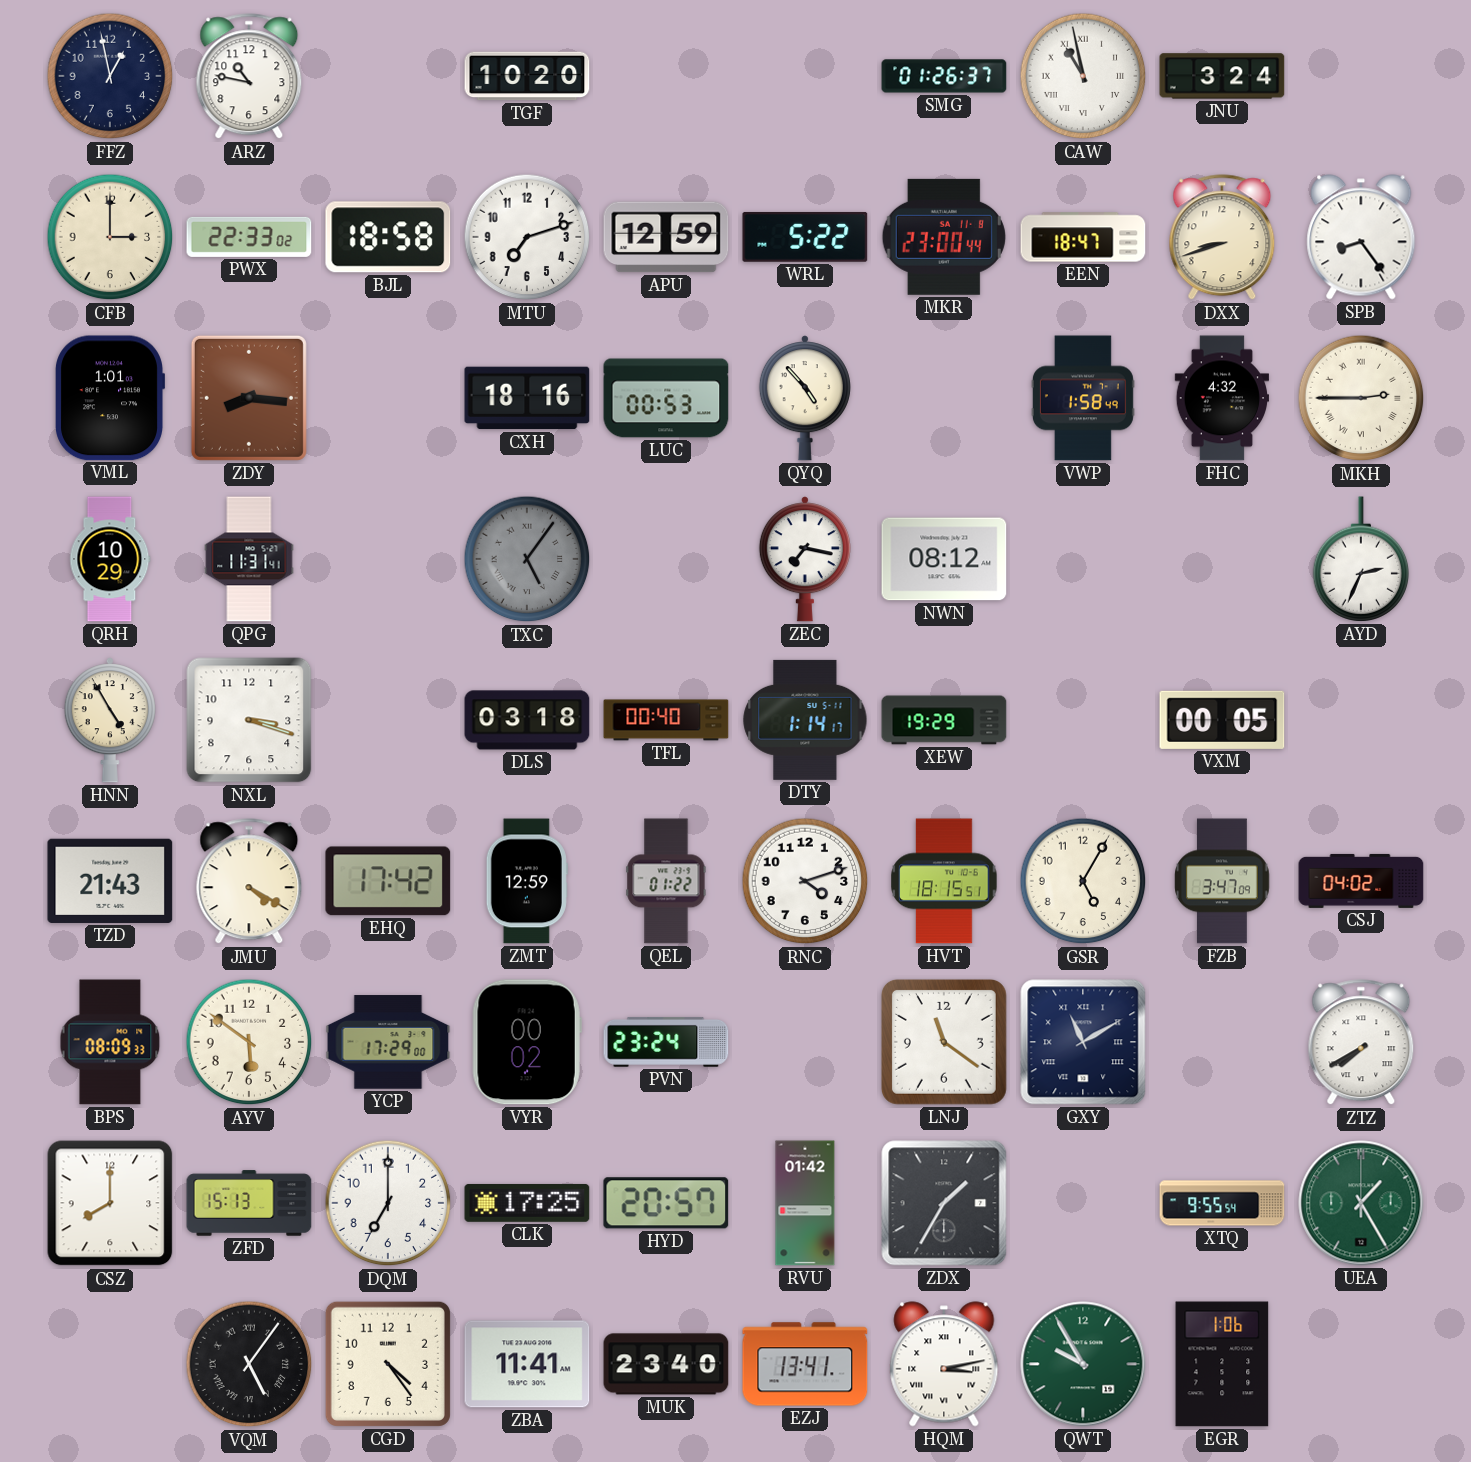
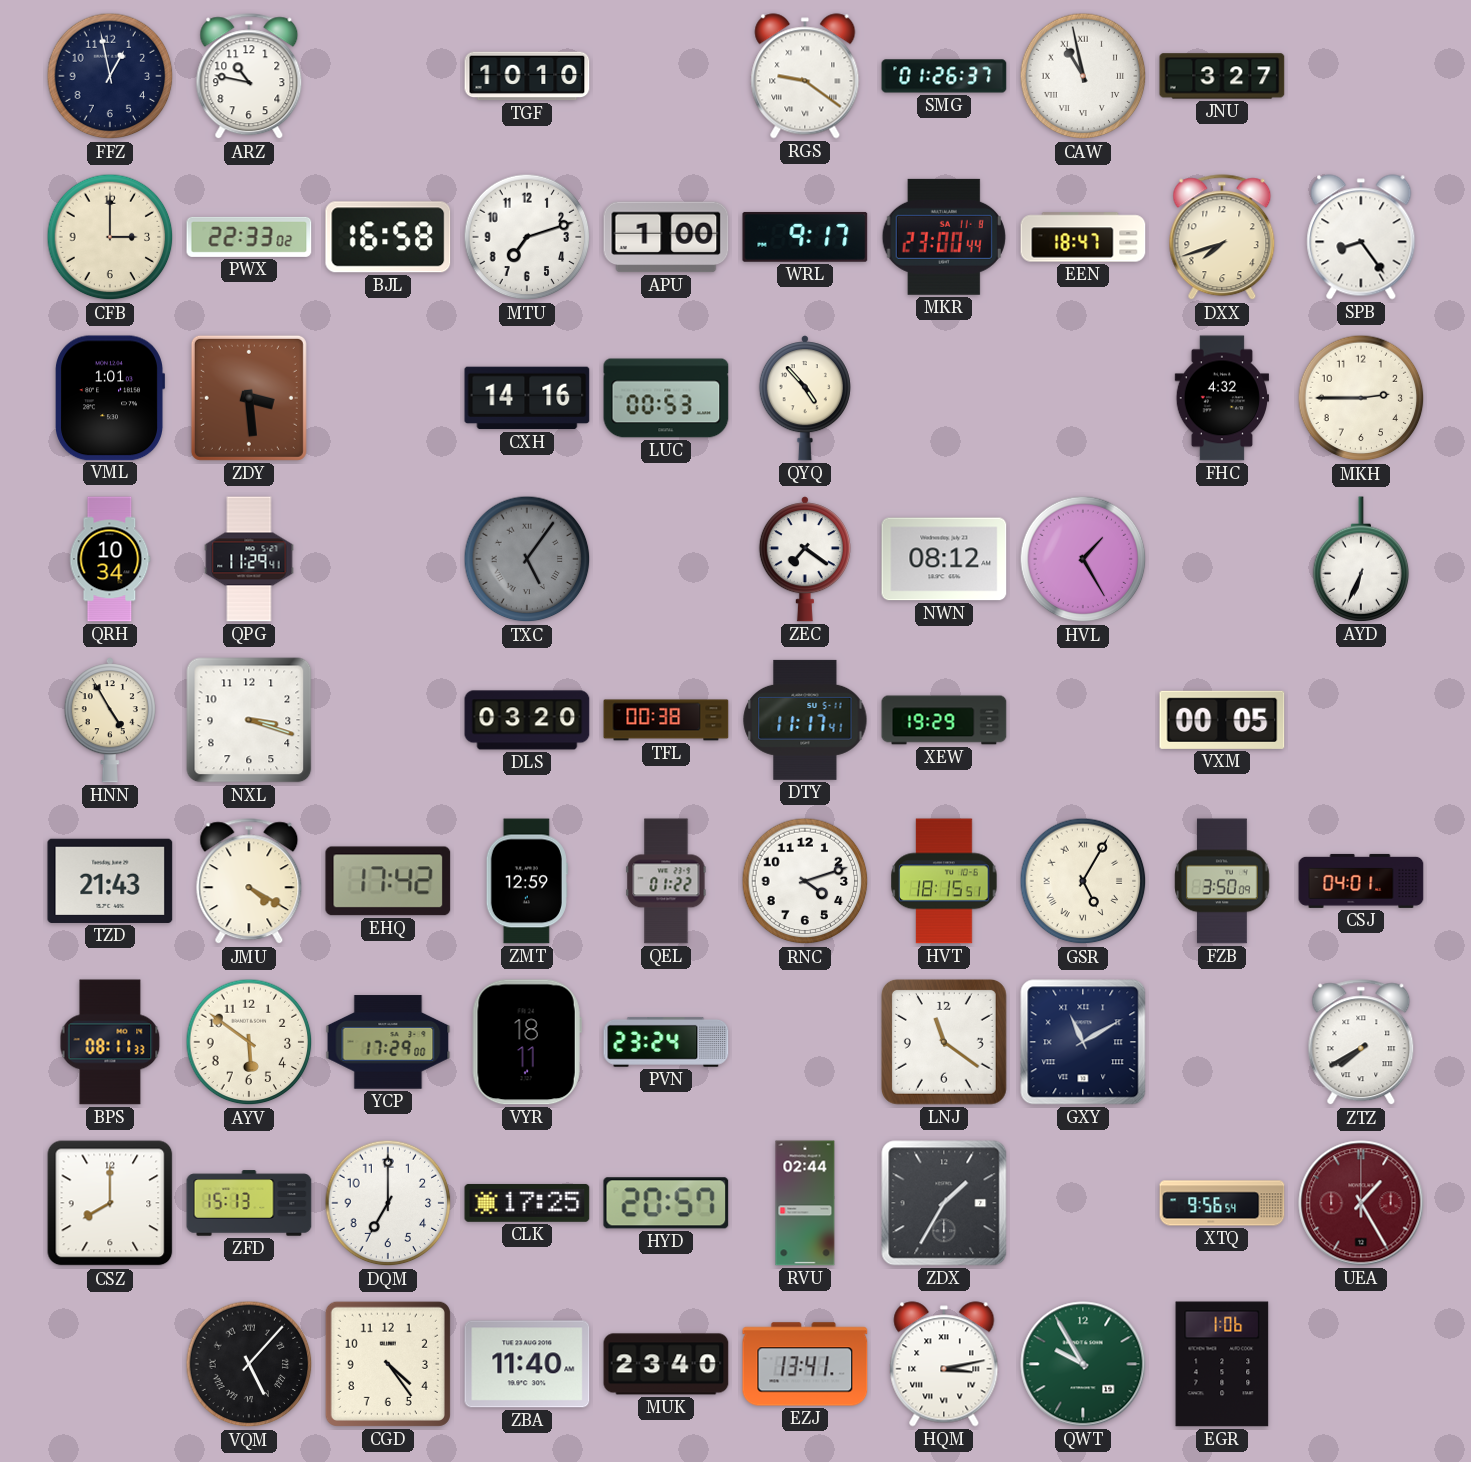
TGF: 10:20 -> 10:10 (527, 76)
RGS: none -> 9:21 (805, 76)
JNU: 3:24 -> 3:27 (1222, 76)
BJL: 18:58 -> 16:58 (388, 237)
APU: 12:59 -> 1:00 (666, 237)
WRL: 5:22 -> 9:17 (805, 237)
DXX: 8:42 -> 7:42 (1222, 238)
ZDY: 8:16 -> 3:29 (249, 398)
CXH: 18:16 -> 14:16 (527, 398)
VWP: 1:58 -> none (1083, 398)
MKH numerals: Roman -> Arabic (1361, 398)
QRH: 10:29 -> 10:34 (110, 559)
QPG: 11:31 -> 11:29 (249, 559)
ZEC: 7:17 -> 7:21 (805, 559)
HVL: none -> 1:25 (1083, 559)
AYD: 2:34 -> 6:34 (1361, 559)
DLS: 03:18 -> 03:20 (527, 720)
TFL: 00:40 -> 00:38 (666, 720)
DTY: 1:14 -> 11:17 (805, 720)
GSR numerals: Arabic -> Roman (1083, 881)
FZB: 3:47 -> 3:50 (1222, 881)
CSJ: 04:02 -> 04:01 (1361, 881)
BPS: 08:09 -> 08:11 (110, 1042)
VYR: 00:02 -> 18:11 (527, 1042)
RVU: 01:42 -> 02:44 (805, 1203)
XTQ: 9:55 -> 9:56 (1222, 1203)
UEA dial: green -> burgundy (1361, 1203)
VQM: 5:06 -> 5:07 (249, 1364)
ZBA: 11:41 -> 11:40 (527, 1364)
